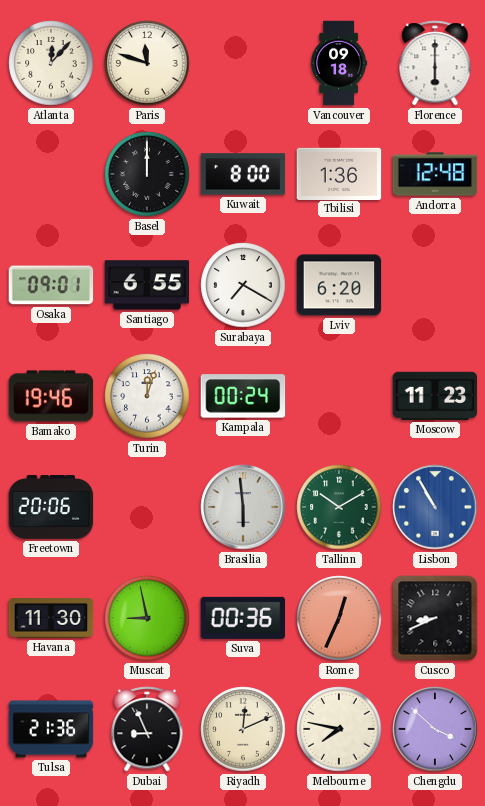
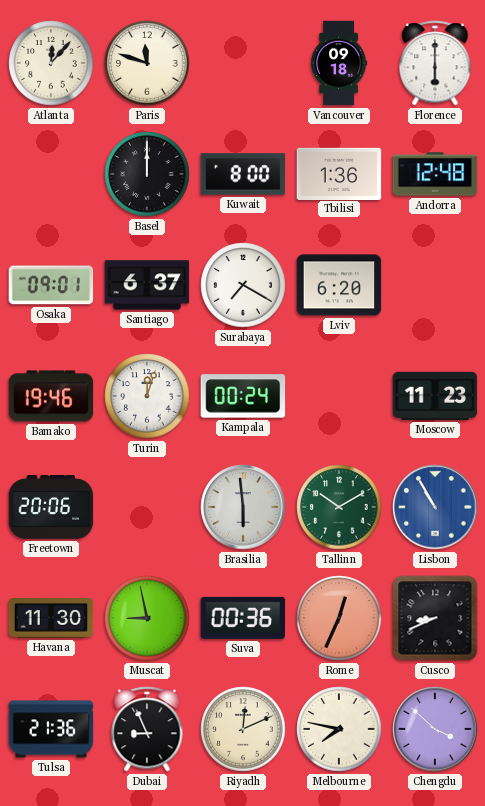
Santiago: 6:55 -> 6:37 (147, 285)
